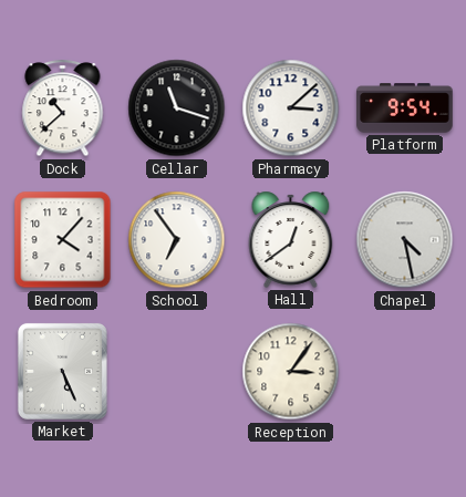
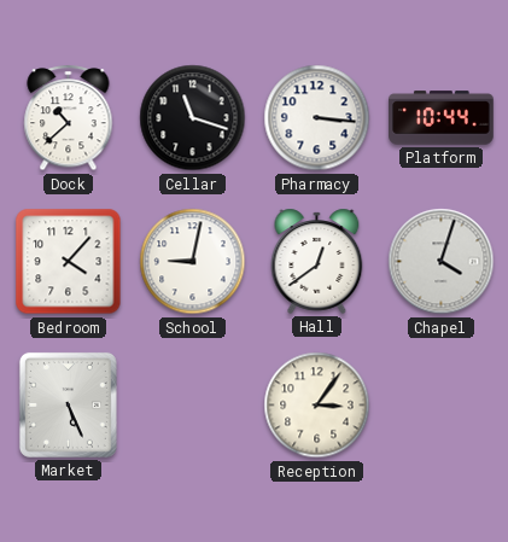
Pharmacy: 3:08 -> 3:16 (317, 118)
Platform: 9:54 -> 10:44 (442, 118)
School: 6:54 -> 9:02 (193, 262)
Chapel: 4:28 -> 4:03 (442, 262)
